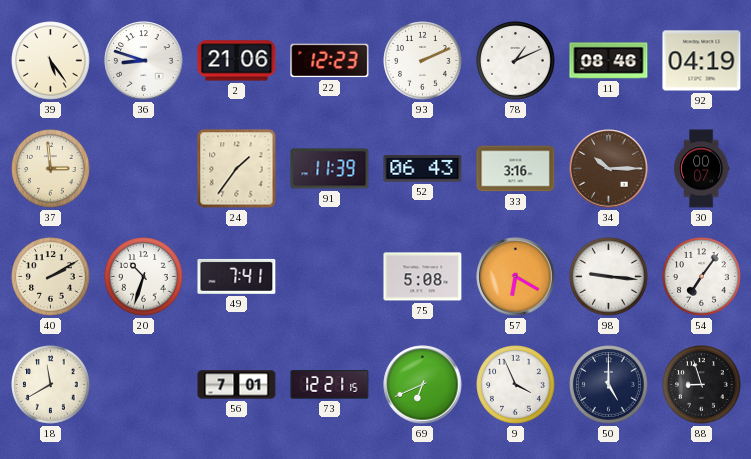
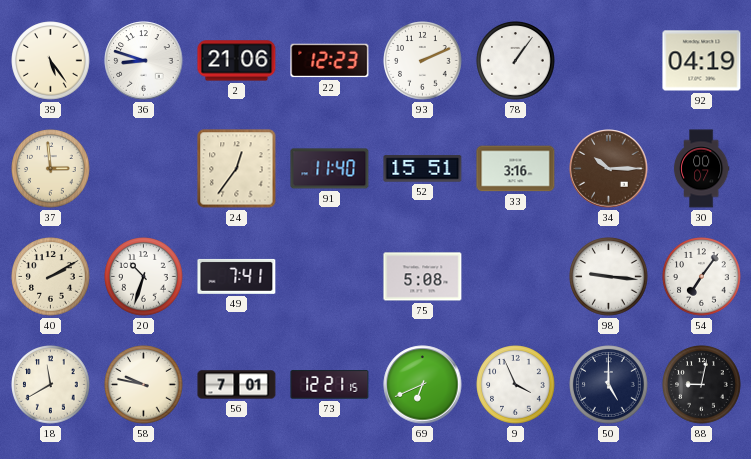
78: 1:11 -> 1:06 (516, 61)
11: 08:46 -> none (609, 61)
24: 1:36 -> 12:36 (237, 169)
91: 11:39 -> 11:40 (330, 169)
52: 06:43 -> 15:51 (423, 169)
57: 6:20 -> none (516, 277)
58: none -> 9:47 (144, 385)
88: 8:57 -> 9:02 (702, 385)
